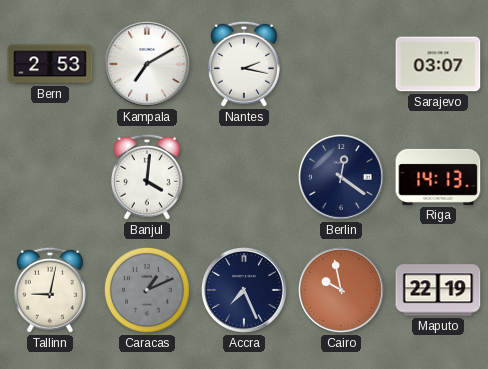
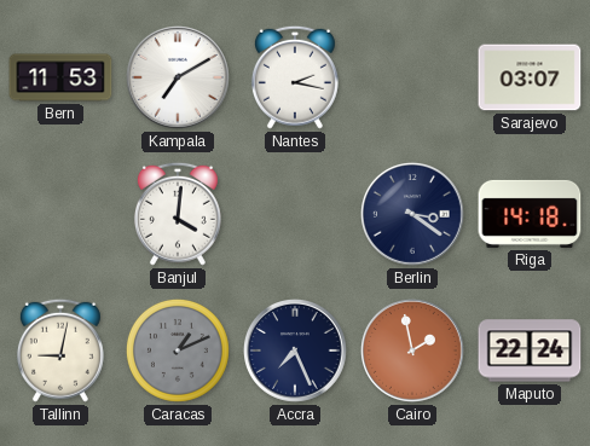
Bern: 2:53 -> 11:53 (60, 77)
Berlin: 12:21 -> 3:21 (413, 215)
Riga: 14:13 -> 14:18 (530, 214)
Cairo: 9:58 -> 1:58 (413, 352)
Maputo: 22:19 -> 22:24 (530, 351)
